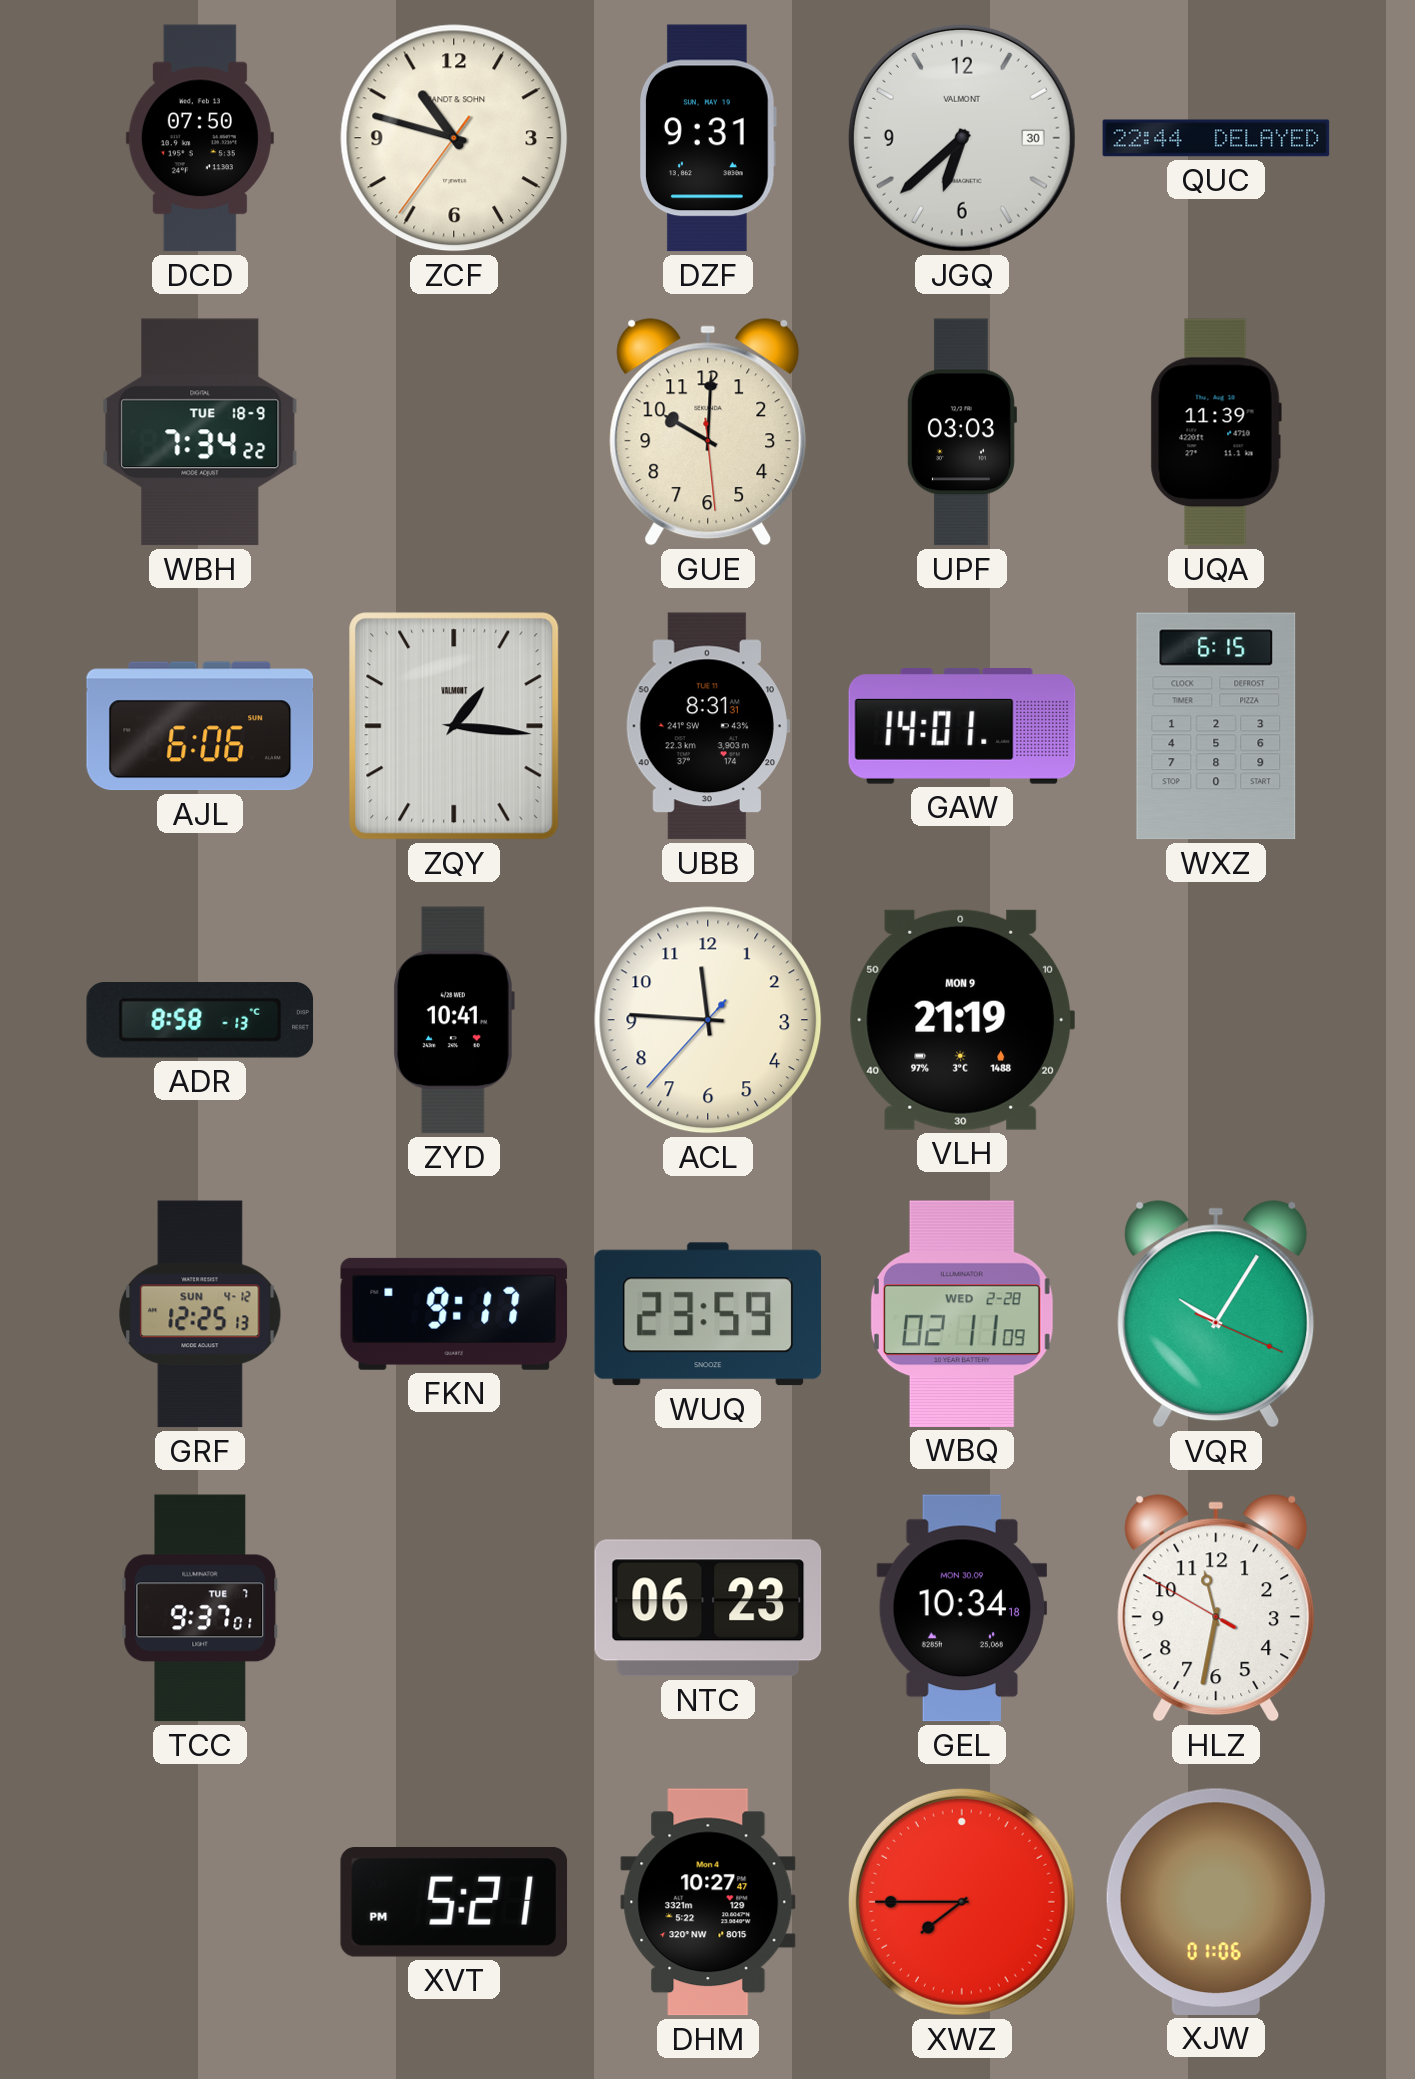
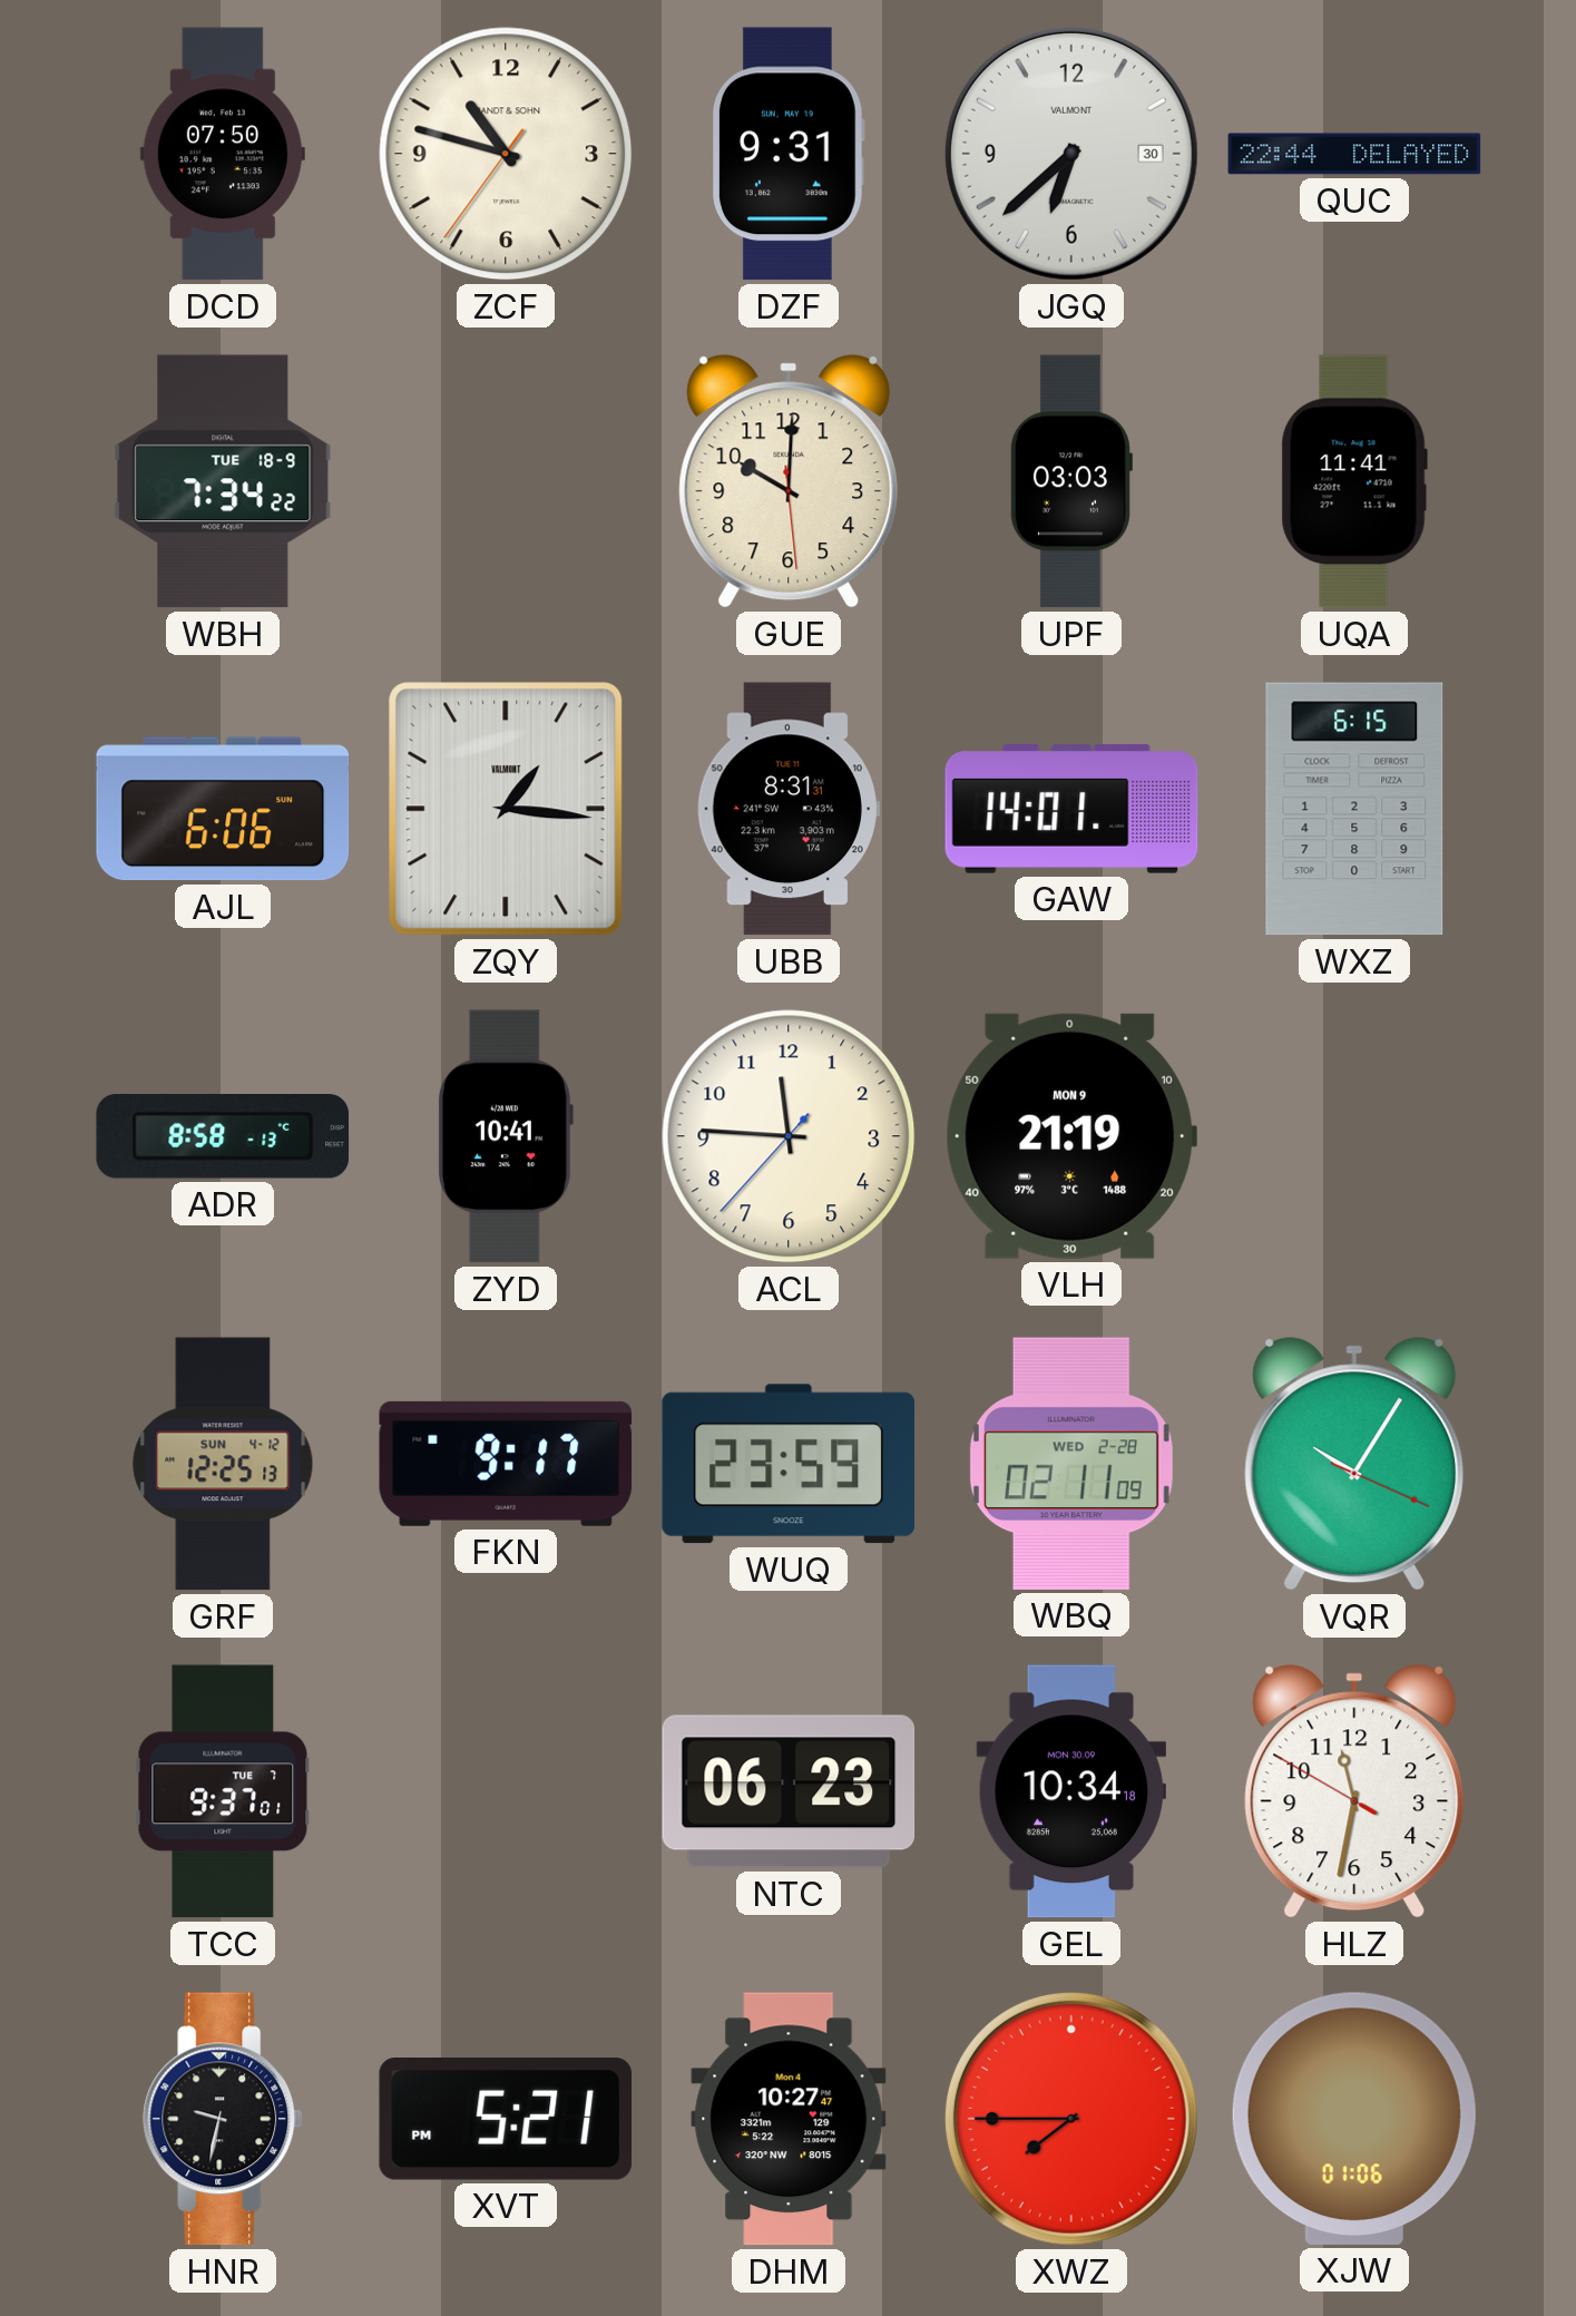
UQA: 11:39 -> 11:41 (1354, 481)
HNR: none -> 9:32 (223, 2119)
